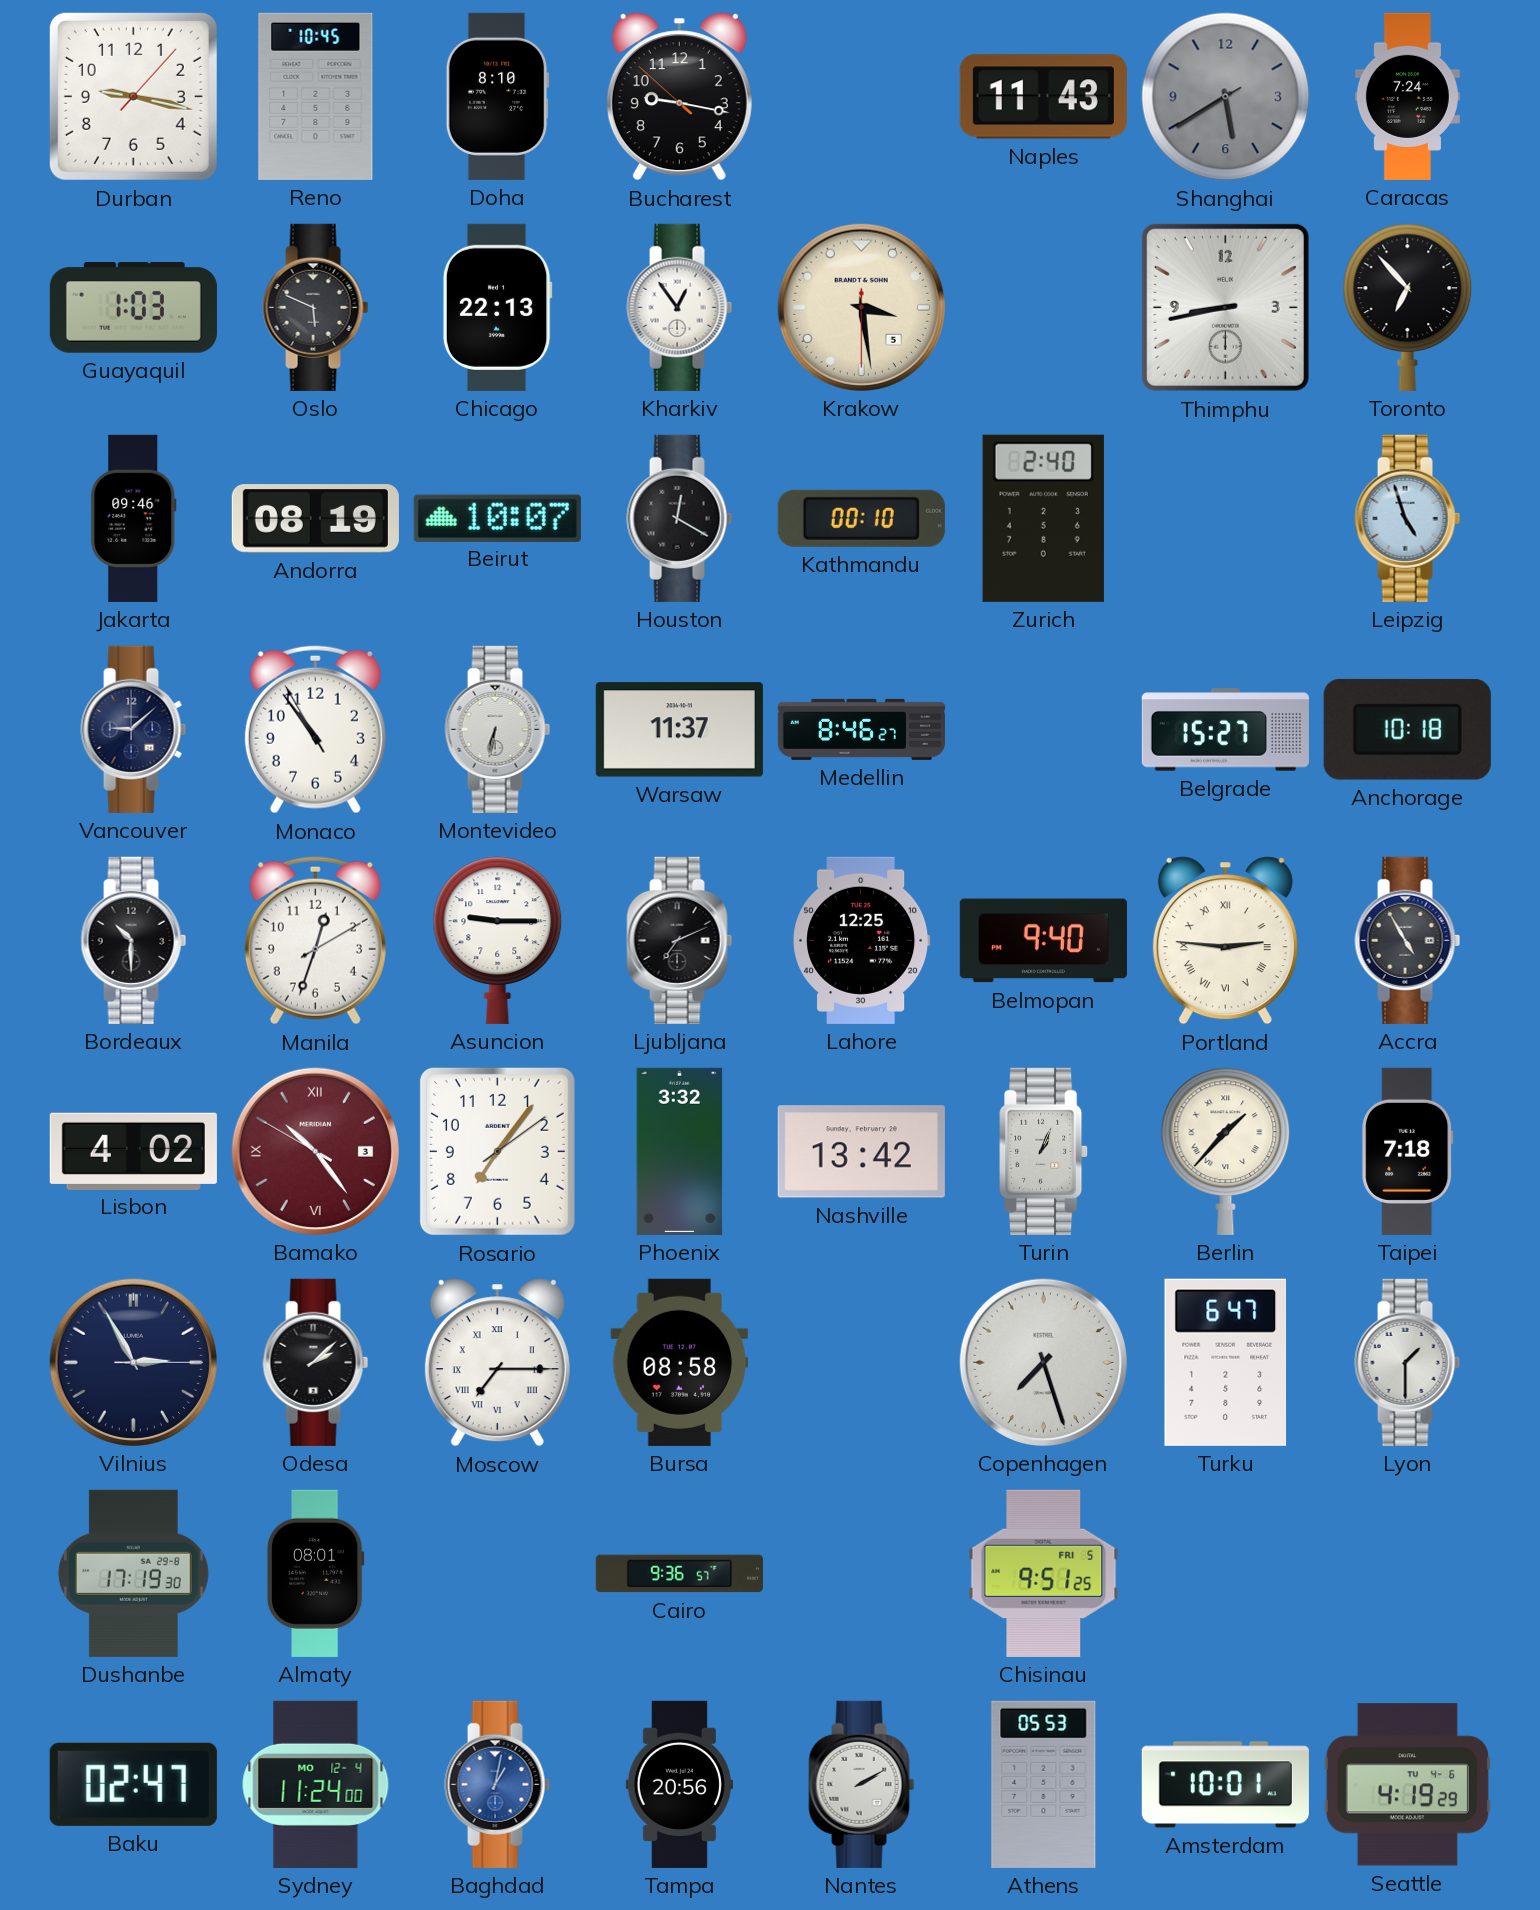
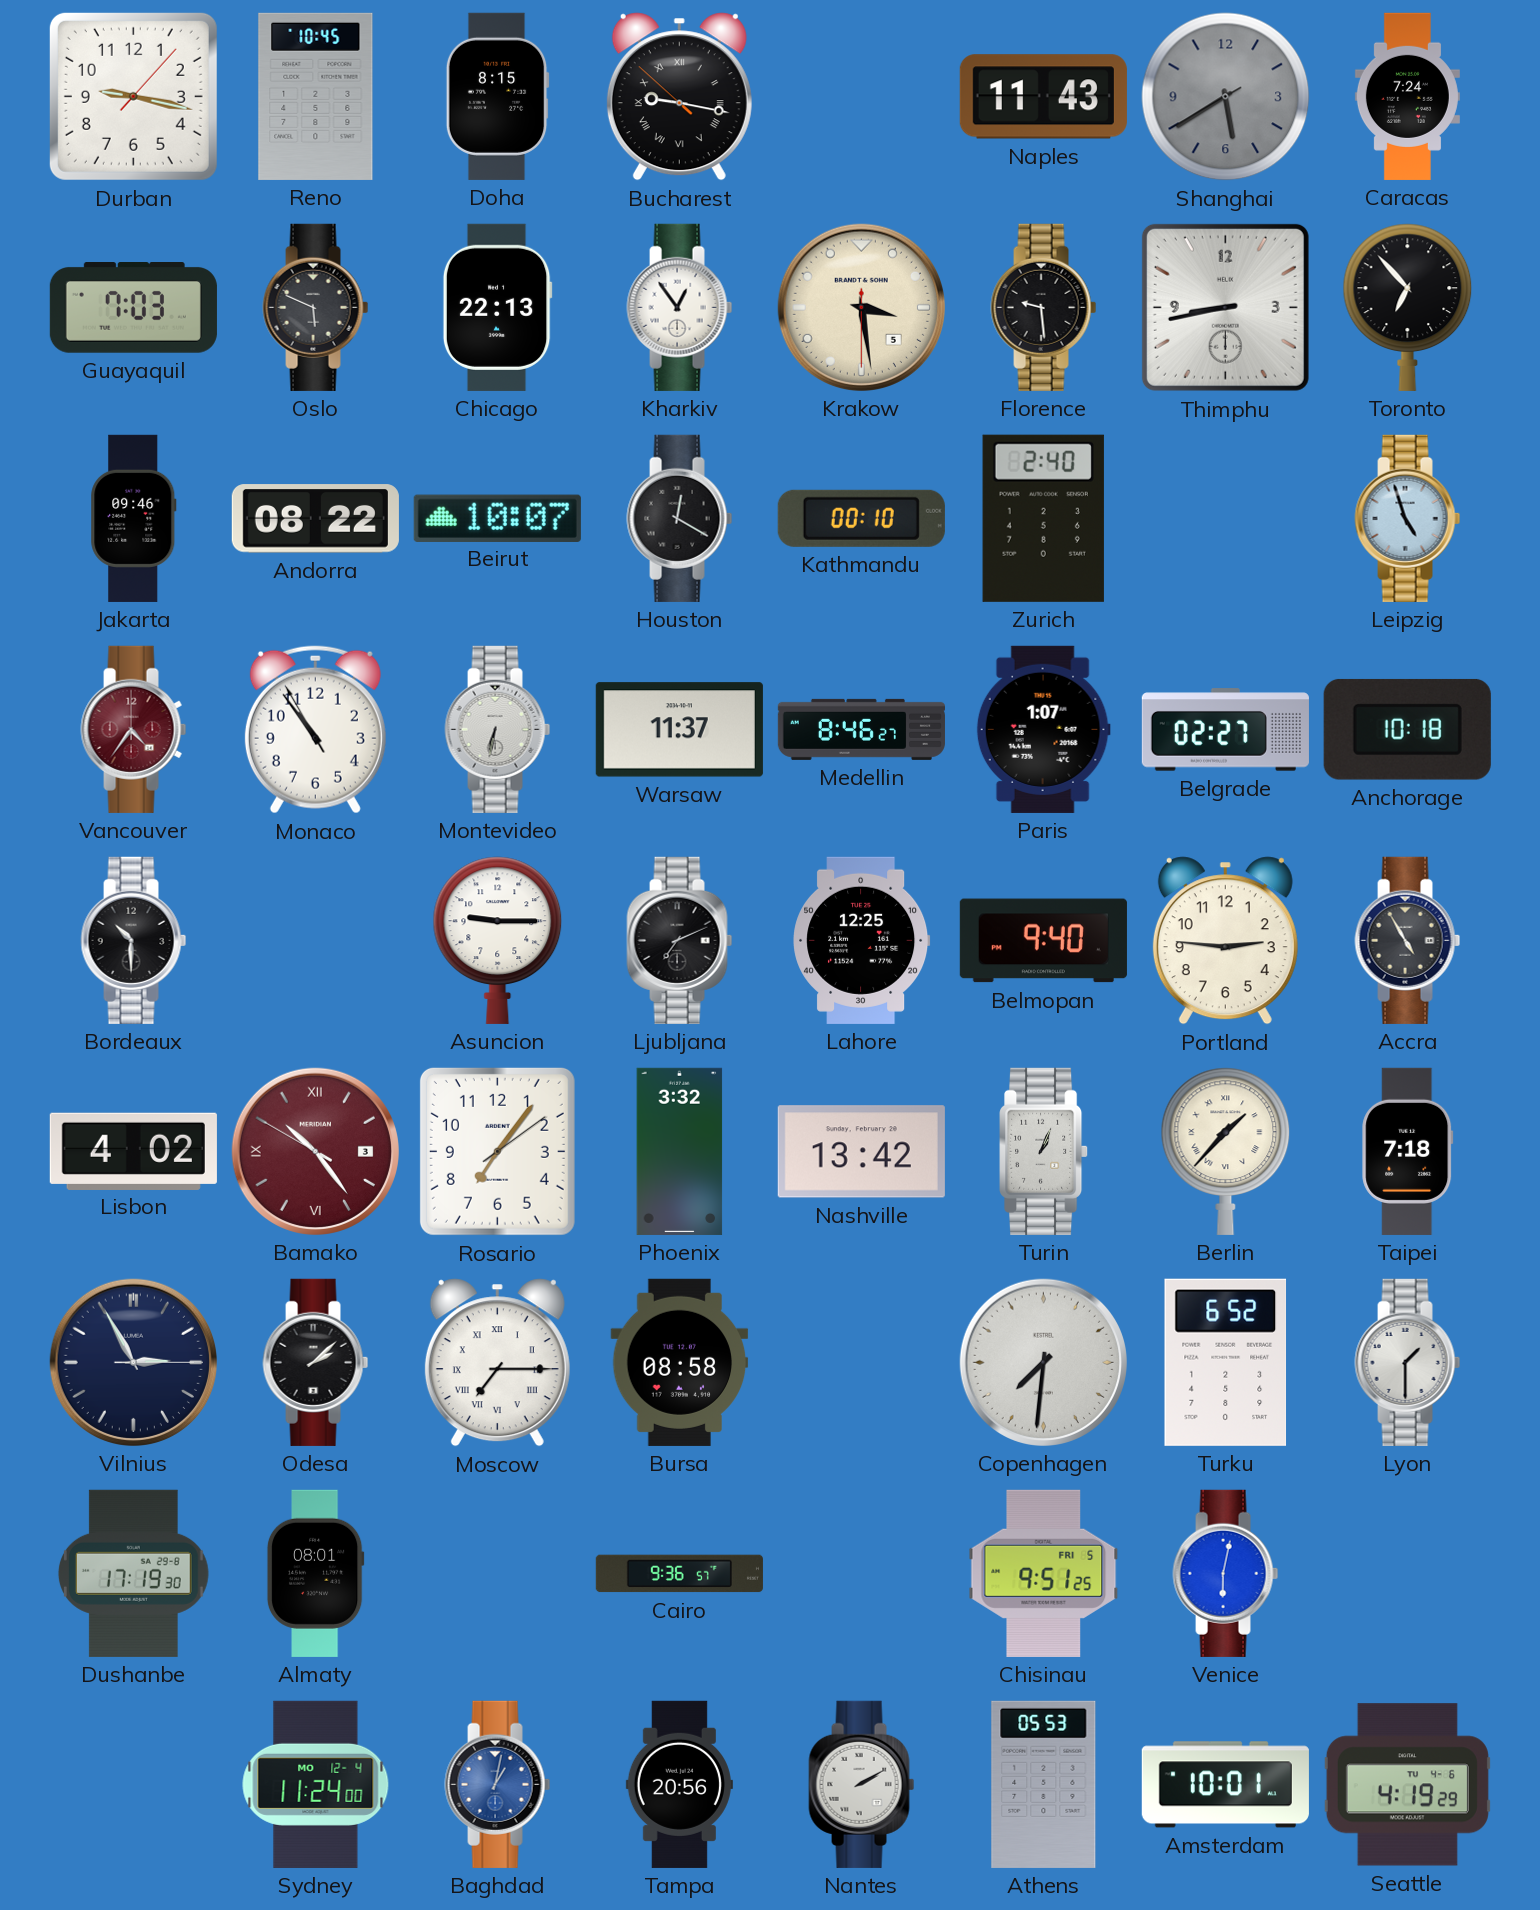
Doha: 8:10 -> 8:15 (497, 96)
Bucharest numerals: Arabic -> Roman (679, 97)
Guayaquil: 1:03 -> 7:03 (133, 308)
Florence: none -> 9:29 (1044, 307)
Andorra: 08:19 -> 08:22 (315, 519)
Vancouver: 9:08 -> 4:36 (134, 729)
Vancouver dial: navy -> burgundy (134, 729)
Paris: none -> 1:07 (1043, 729)
Belgrade: 15:27 -> 02:27 (1225, 730)
Manila: 12:33 -> none (315, 941)
Portland numerals: Roman -> Arabic (1225, 941)
Copenhagen: 7:27 -> 7:31 (1043, 1362)
Turku: 6:47 -> 6:52 (1226, 1362)
Venice: none -> 6:02 (1226, 1573)
Baku: 02:47 -> none (133, 1784)
